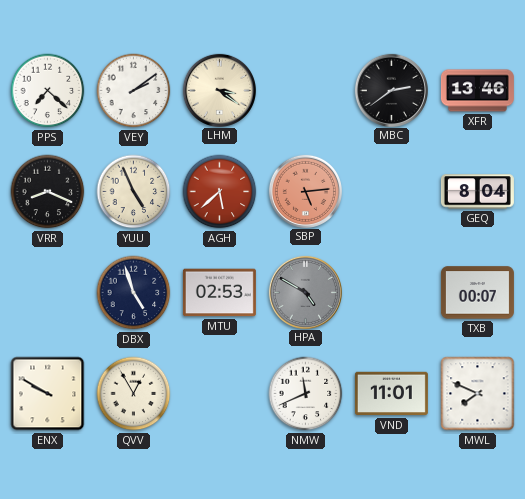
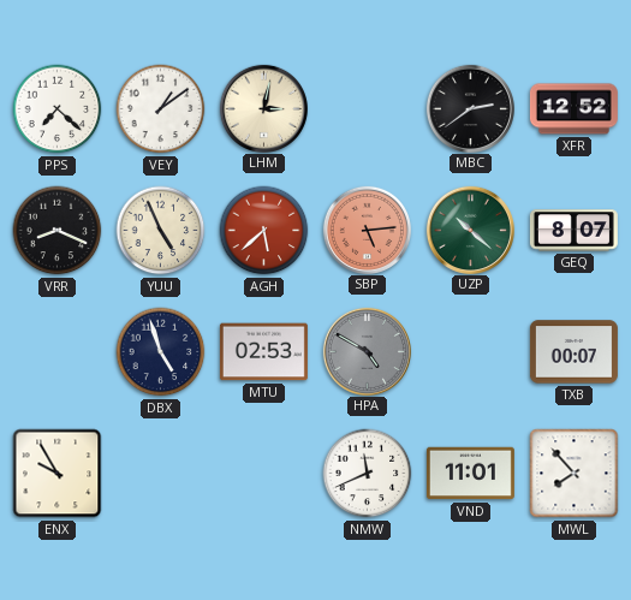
VEY: 2:09 -> 1:09 (161, 109)
LHM: 3:21 -> 3:02 (263, 108)
XFR: 13:46 -> 12:52 (573, 109)
UZP: none -> 10:22 (470, 230)
GEQ: 8:04 -> 8:07 (573, 231)
ENX: 9:50 -> 9:55 (58, 474)
QVV: 12:55 -> none (134, 394)
MWL: 7:49 -> 7:53 (575, 474)
